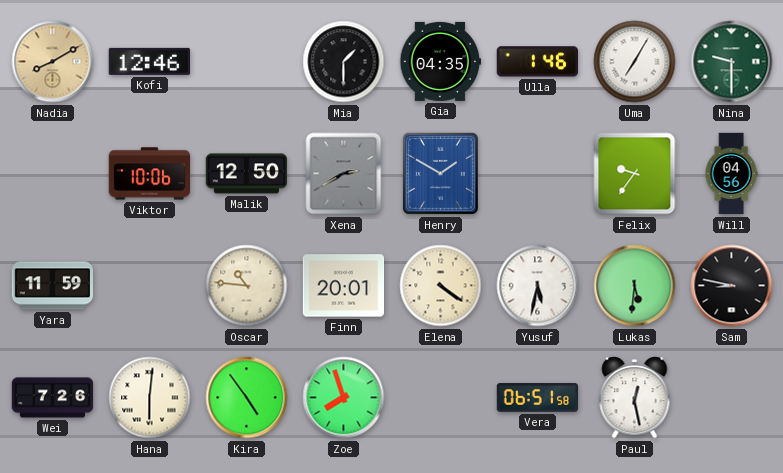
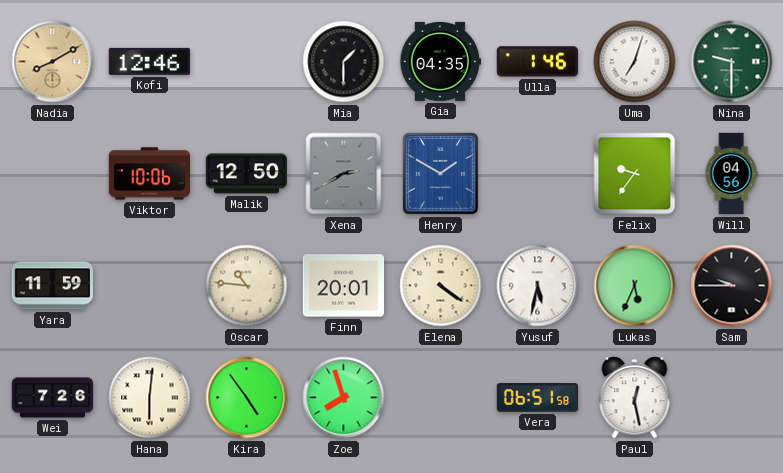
Uma: 7:05 -> 7:03 (635, 62)
Lukas: 5:31 -> 5:34 (635, 286)
Sam: 8:47 -> 9:45 (732, 286)
